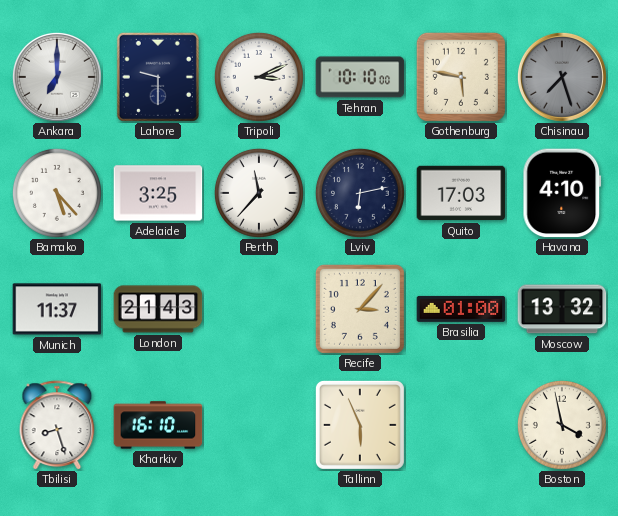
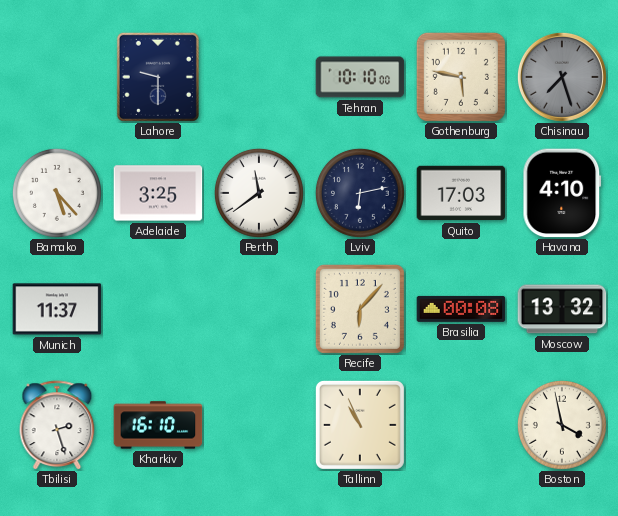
Ankara: 7:00 -> none (57, 77)
Tripoli: 3:11 -> none (259, 77)
Perth: 11:37 -> 11:39 (259, 193)
London: 21:43 -> none (158, 309)
Recife: 3:07 -> 6:07 (360, 309)
Brasilia: 01:00 -> 00:08 (461, 309)
Tbilisi: 8:27 -> 2:27 (57, 425)
Tallinn: 5:56 -> 10:56 (360, 425)
